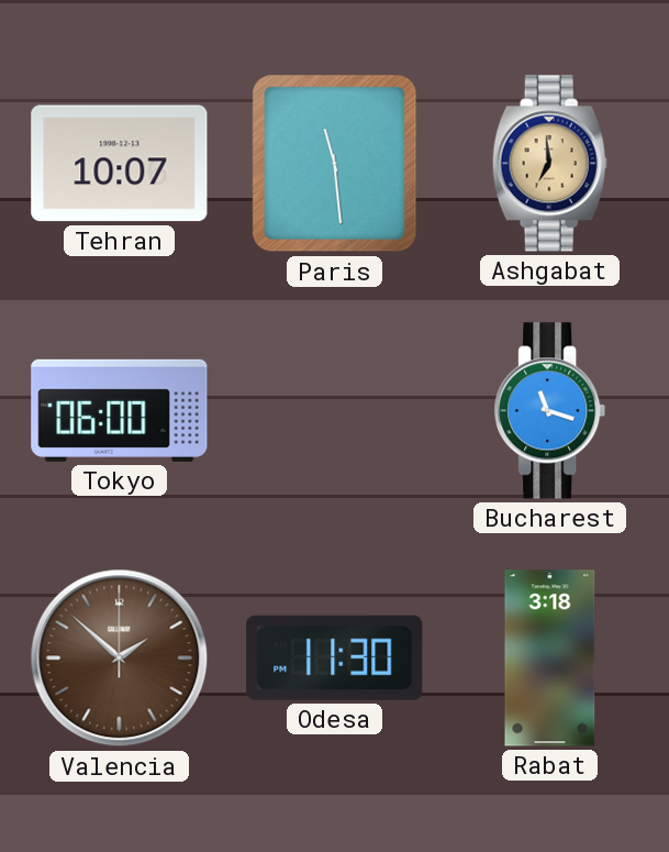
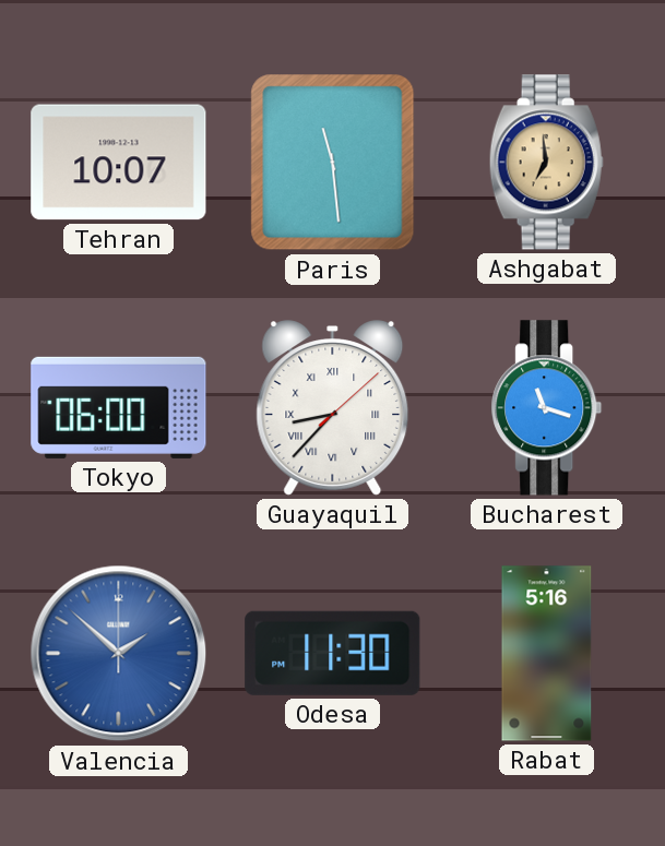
Guayaquil: none -> 8:37 (333, 408)
Valencia dial: brown -> blue (119, 654)
Rabat: 3:18 -> 5:16 (547, 654)
